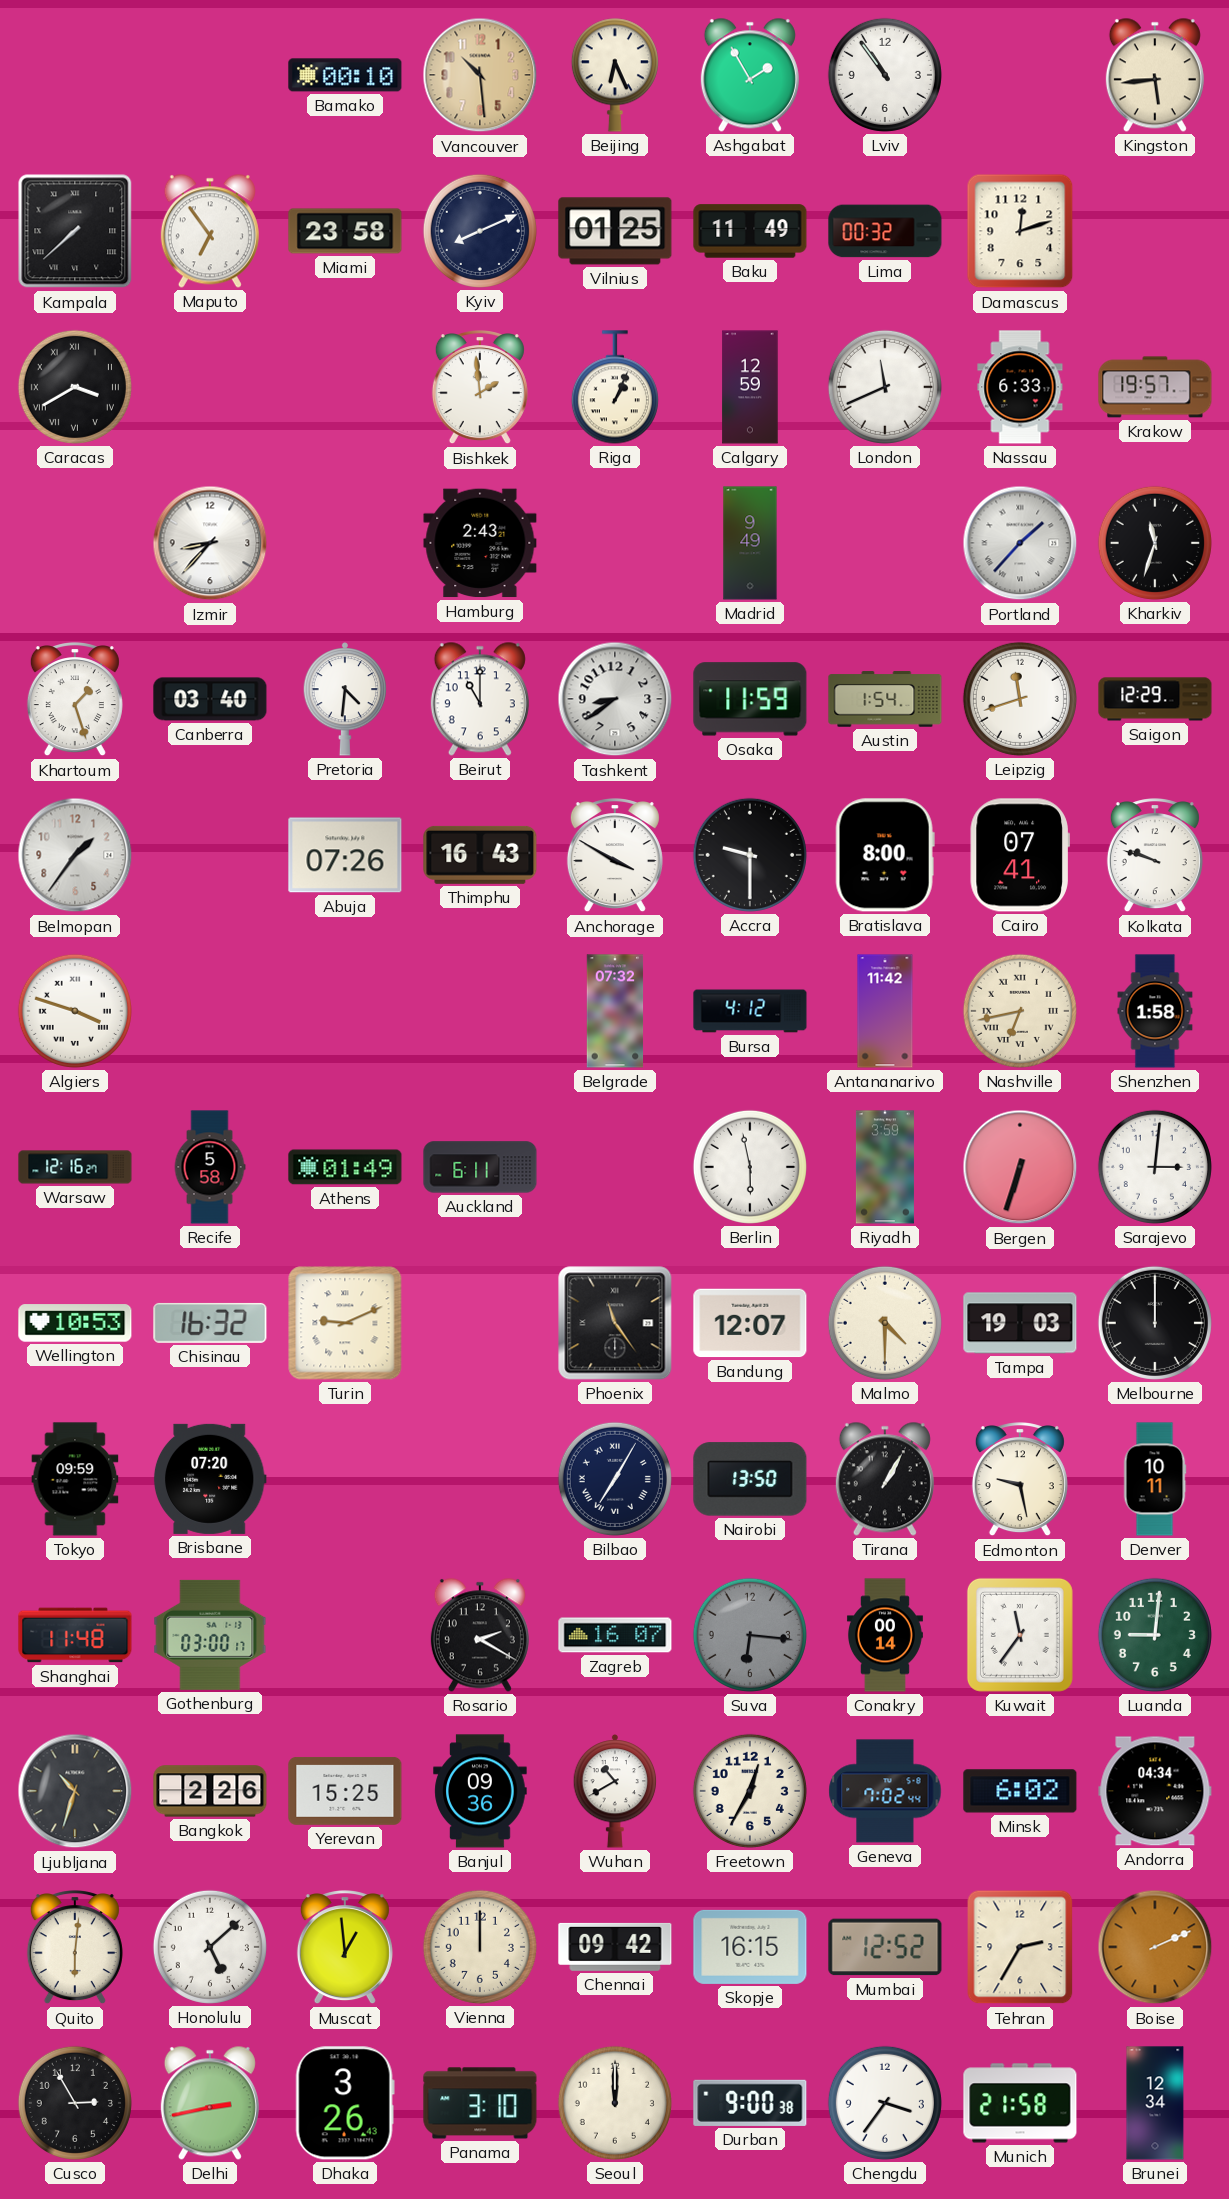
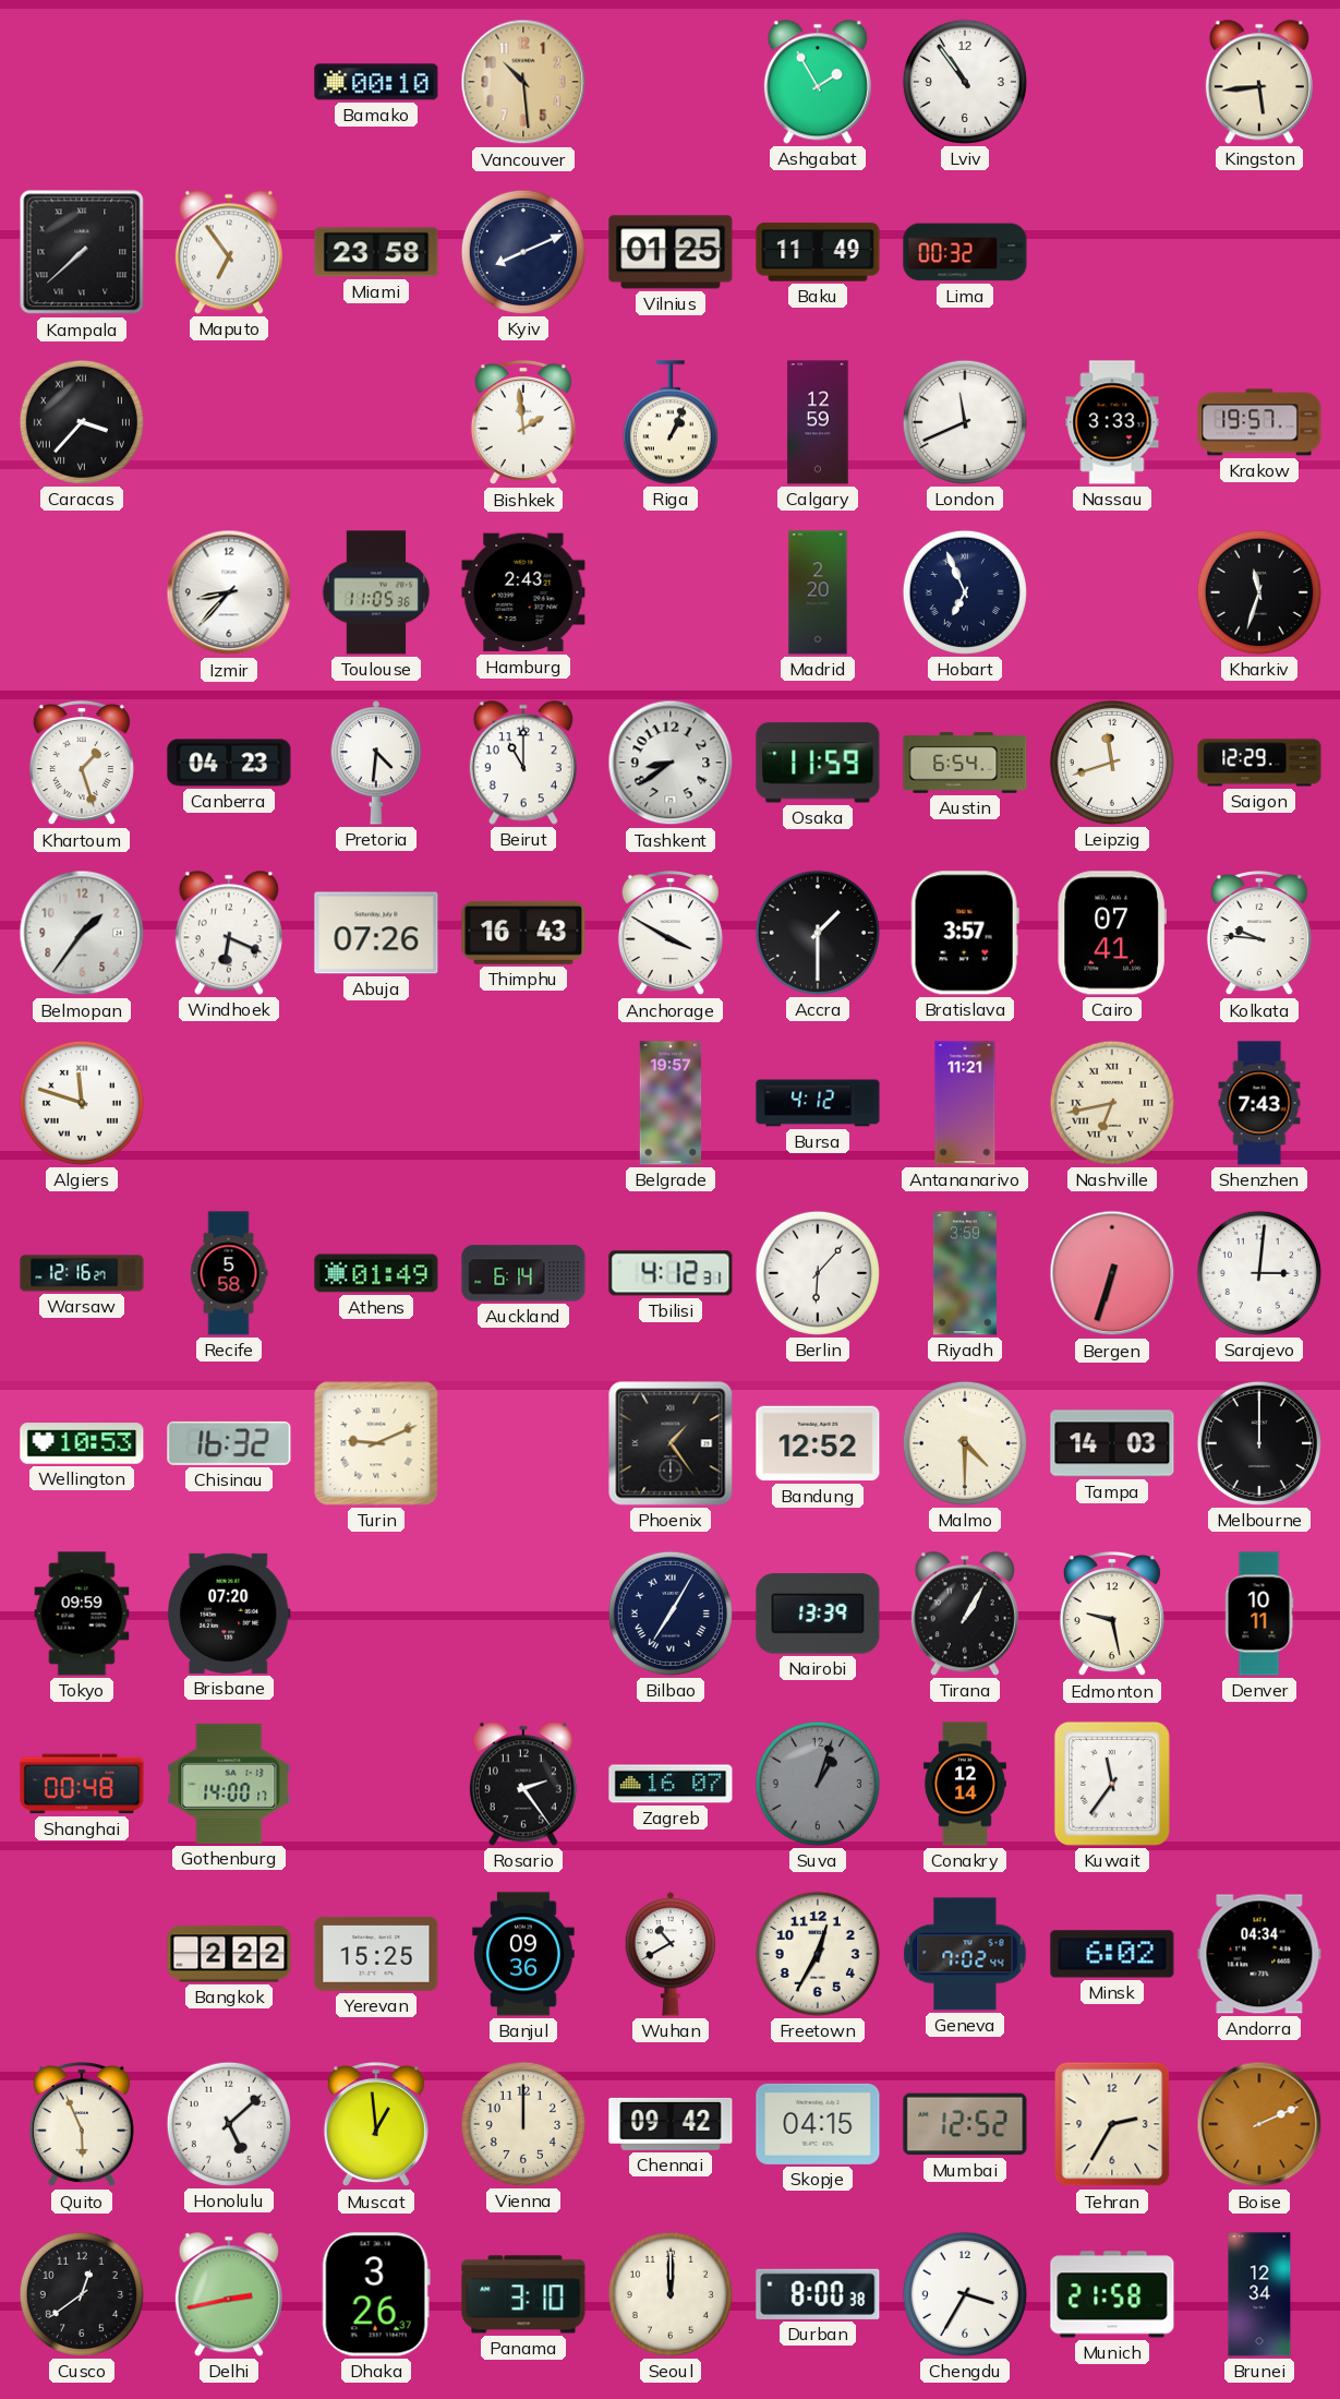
Beijing: 6:26 -> none (615, 75)
Damascus: 12:12 -> none (1020, 231)
Caracas: 3:40 -> 3:37 (82, 422)
Nassau: 6:33 -> 3:33 (1112, 422)
Toulouse: none -> 11:05 (376, 592)
Madrid: 9:49 -> 2:20 (818, 592)
Hobart: none -> 6:56 (965, 592)
Portland: 1:37 -> none (1020, 543)
Canberra: 03:40 -> 04:23 (229, 763)
Austin: 1:54 -> 6:54 (965, 763)
Windhoek: none -> 6:19 (229, 933)
Accra: 9:30 -> 1:30 (818, 933)
Bratislava: 8:00 -> 3:57 (965, 933)
Kolkata: 9:48 -> 9:46 (1259, 934)
Algiers: 3:48 -> 11:48 (82, 1103)
Belgrade: 07:32 -> 19:57 (671, 1103)
Antananarivo: 11:42 -> 11:21 (965, 1103)
Shenzhen: 1:58 -> 7:43 (1259, 1103)
Auckland: 6:11 -> 6:14 (523, 1273)
Tbilisi: none -> 4:12 (671, 1273)
Berlin: 5:58 -> 6:07 (818, 1273)
Phoenix: 11:24 -> 1:24 (671, 1443)
Bandung: 12:07 -> 12:52 (818, 1443)
Tampa: 19:03 -> 14:03 (1112, 1443)
Nairobi: 13:50 -> 13:39 (818, 1614)
Shanghai: 11:48 -> 00:48 (82, 1784)
Gothenburg: 03:00 -> 14:00 (229, 1784)
Rosario: 2:20 -> 2:24 (523, 1784)
Suva: 6:16 -> 1:03 (818, 1784)
Conakry: 00:14 -> 12:14 (965, 1784)
Luanda: 9:01 -> none (1155, 1635)
Ljubljana: 10:33 -> none (75, 1791)
Bangkok: 2:26 -> 2:22 (229, 1954)
Quito: 6:01 -> 5:56 (82, 2125)
Skopje: 16:15 -> 04:15 (818, 2124)
Cusco: 2:55 -> 12:39 (82, 2294)
Dhaka: 3:26:43 -> 3:26:37 (376, 2294)
Durban: 9:00 -> 8:00 (818, 2294)
Chengdu: 3:36 -> 3:35 (965, 2294)
